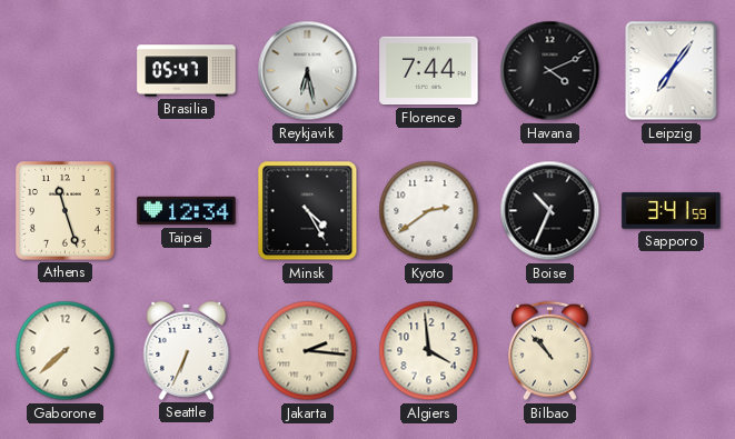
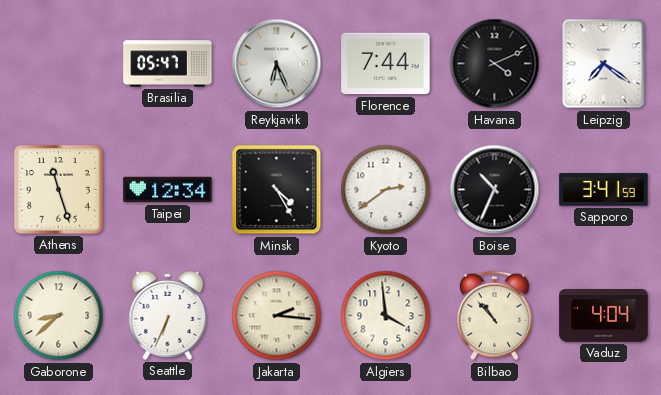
Reykjavik: 6:28 -> 6:26 (277, 64)
Leipzig: 7:06 -> 7:21 (604, 64)
Gaborone: 7:38 -> 8:38 (59, 316)
Vaduz: none -> 4:04 (604, 316)
